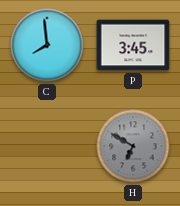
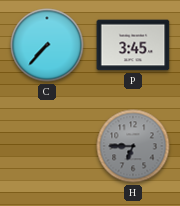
C: 7:59 -> 7:37 (47, 45)
H: 6:50 -> 6:45 (133, 146)
